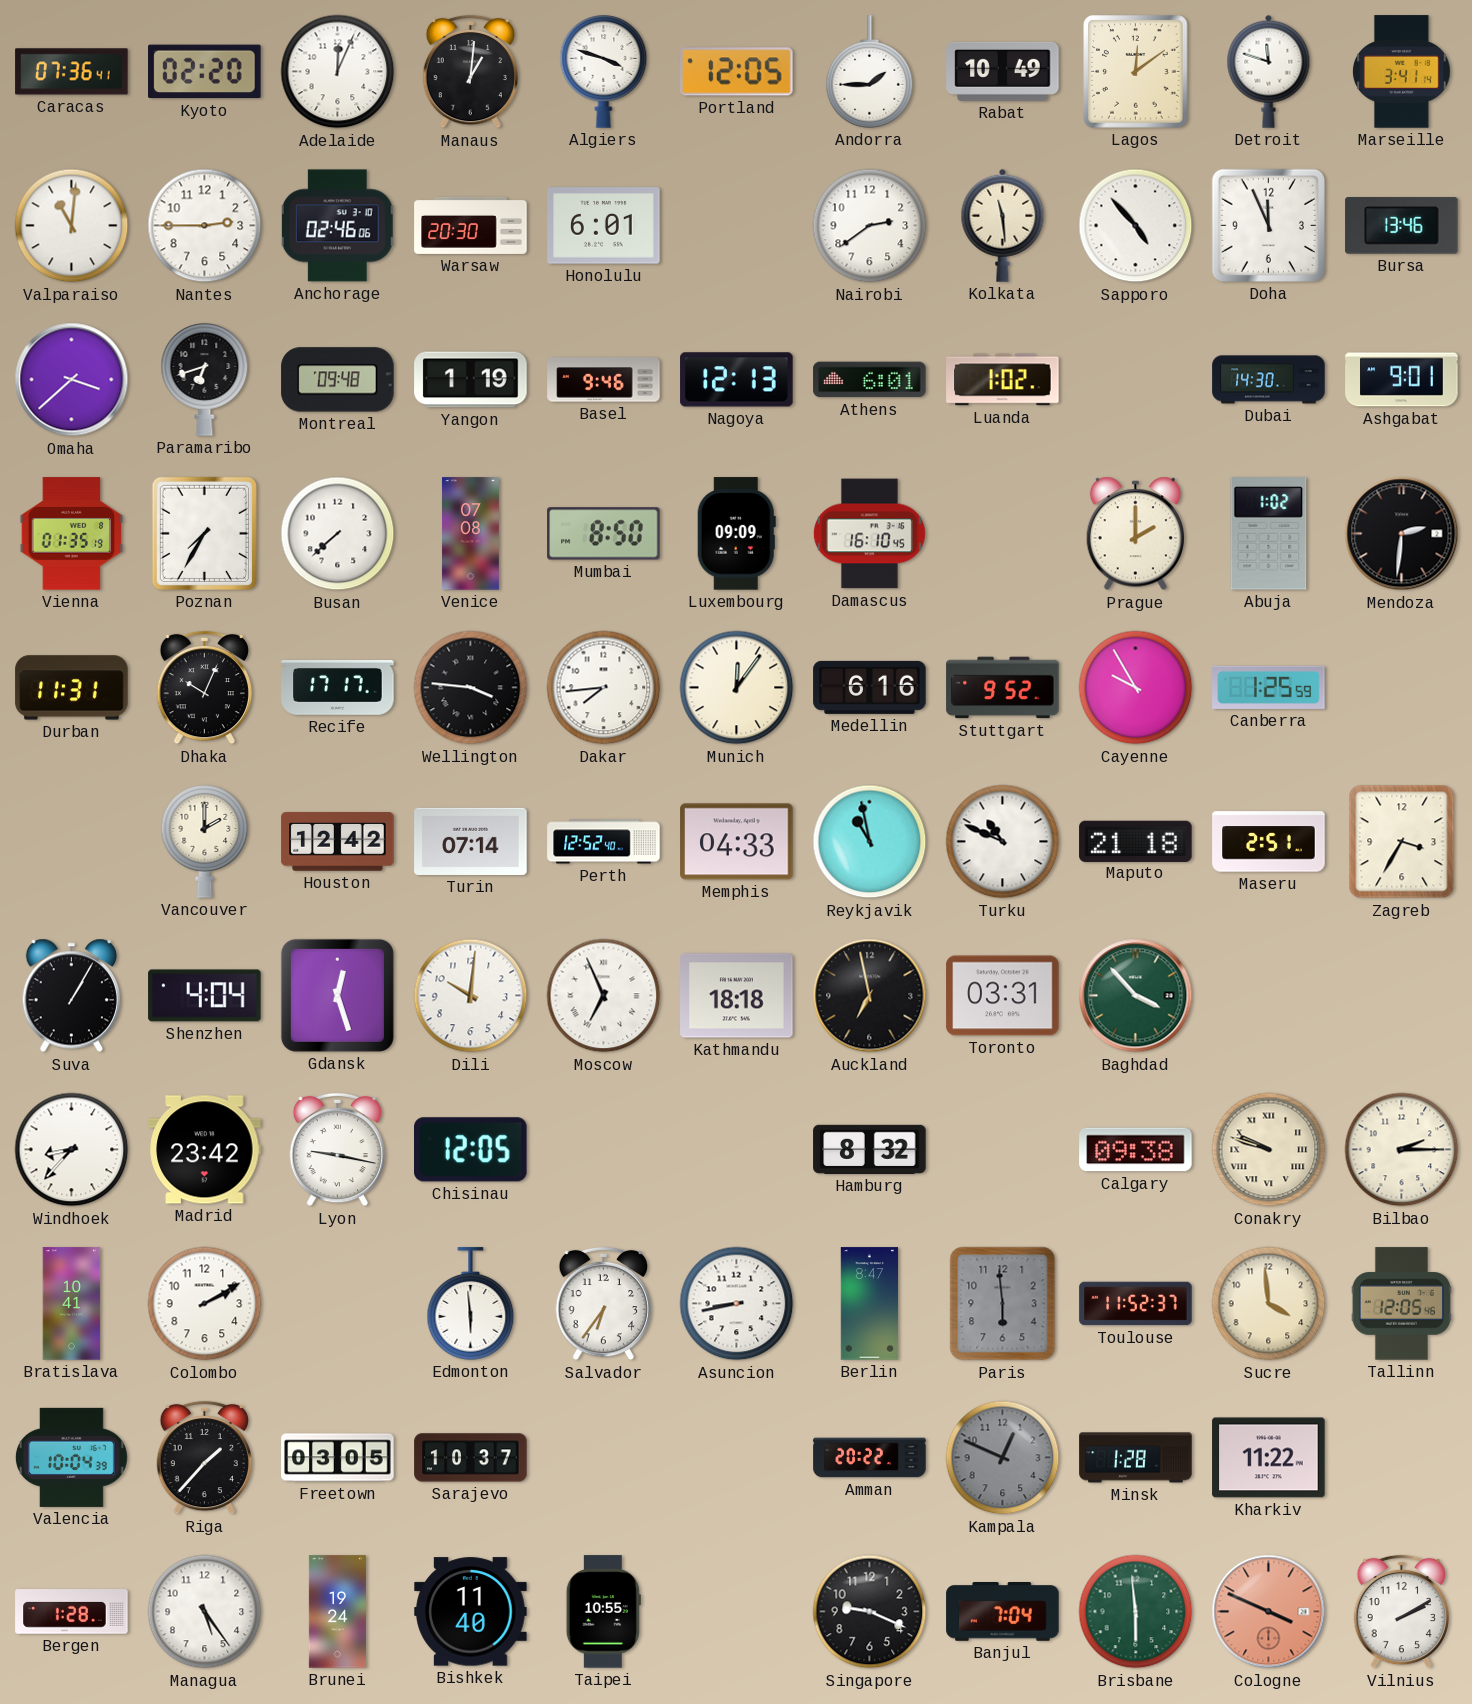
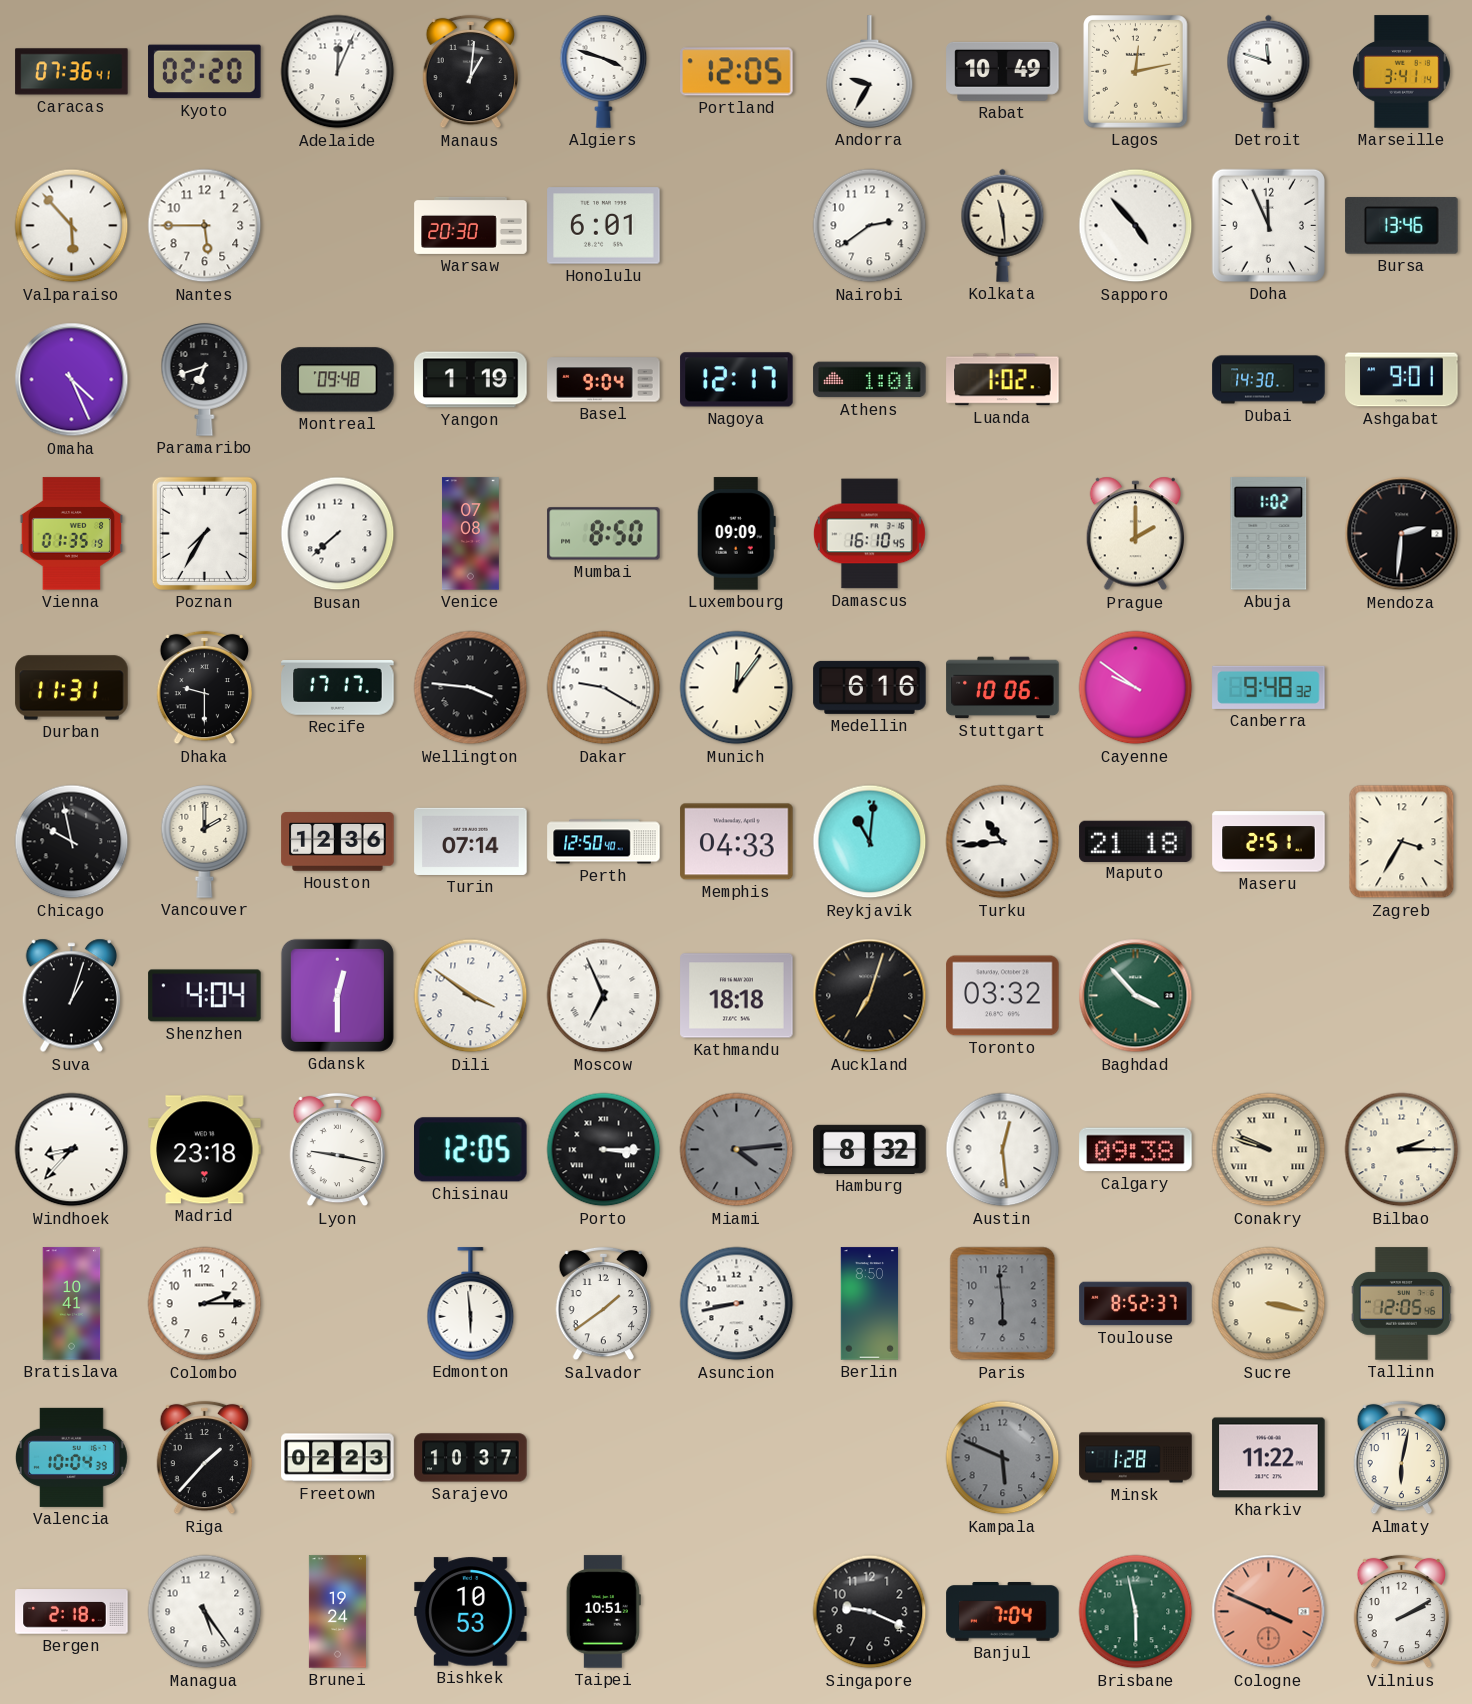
Andorra: 1:45 -> 9:35 (870, 72)
Lagos: 12:09 -> 12:13 (1136, 72)
Valparaiso: 11:01 -> 5:53 (72, 226)
Nantes: 2:45 -> 5:45 (205, 226)
Anchorage: 02:46 -> none (338, 226)
Omaha: 3:38 -> 4:26 (72, 380)
Basel: 9:46 -> 9:04 (604, 380)
Nagoya: 12:13 -> 12:17 (737, 380)
Athens: 6:01 -> 1:01 (870, 380)
Dhaka: 10:04 -> 9:30 (204, 688)
Dakar: 7:44 -> 9:20 (604, 688)
Stuttgart: 9:52 -> 10:06 (1003, 688)
Cayenne: 9:55 -> 9:51 (1136, 688)
Canberra: 1:25 -> 9:48 (1269, 687)
Chicago: none -> 9:58 (72, 842)
Houston: 12:42 -> 12:36 (338, 842)
Perth: 12:52 -> 12:50 (604, 842)
Reykjavik: 10:58 -> 11:01 (870, 842)
Turku: 10:49 -> 10:44 (1003, 842)
Suva: 1:05 -> 1:03 (71, 996)
Gdansk: 12:27 -> 12:30 (337, 995)
Dili: 10:01 -> 3:51 (471, 996)
Auckland: 6:58 -> 7:03 (870, 996)
Toronto: 03:31 -> 03:32 (1003, 996)
Madrid: 23:42 -> 23:18 (205, 1150)
Porto: none -> 3:15 (604, 1150)
Miami: none -> 4:14 (737, 1150)
Austin: none -> 12:29 (1003, 1150)
Colombo: 2:10 -> 2:15 (205, 1304)
Salvador: 6:36 -> 1:39 (603, 1304)
Berlin: 8:47 -> 8:50 (870, 1304)
Toulouse: 11:52 -> 8:52 (1136, 1304)
Sucre: 3:59 -> 3:17 (1269, 1304)
Freetown: 03:05 -> 02:23 (338, 1458)
Amman: 20:22 -> none (870, 1458)
Kampala: 12:49 -> 5:49 (1003, 1458)
Almaty: none -> 6:02 (1401, 1458)
Bergen: 1:28 -> 2:18 (72, 1612)
Bishkek: 11:40 -> 10:53 (471, 1612)
Taipei: 10:55 -> 10:51 (603, 1612)
Brisbane: 5:59 -> 5:58 (1136, 1612)
